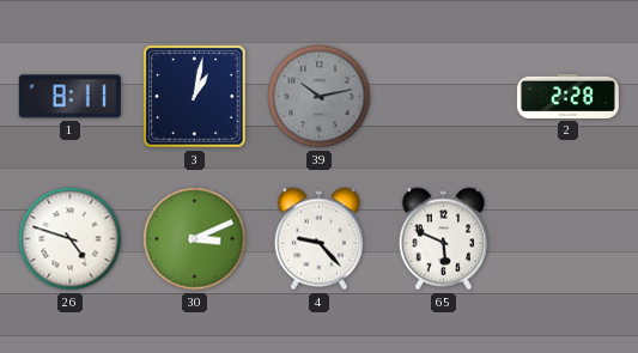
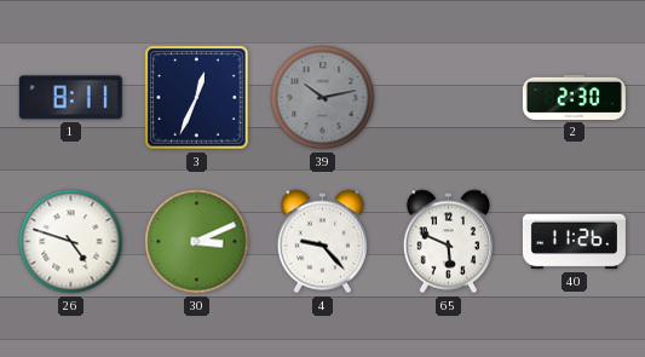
3: 1:02 -> 12:34 (197, 98)
2: 2:28 -> 2:30 (574, 97)
40: none -> 11:26 (574, 242)
